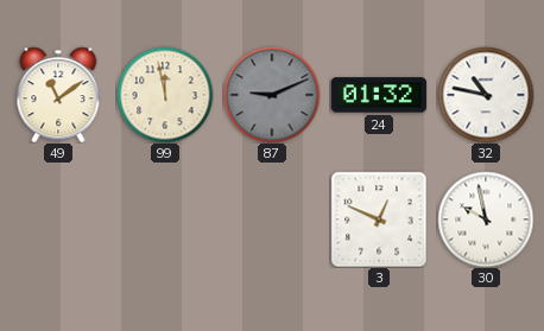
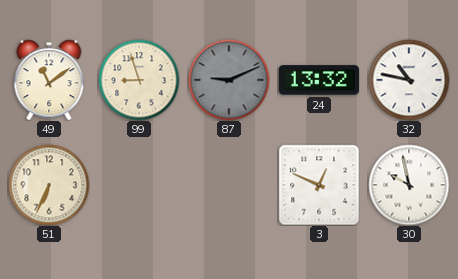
99: 11:58 -> 8:57 (139, 80)
24: 01:32 -> 13:32 (319, 80)
51: none -> 6:34 (49, 185)
